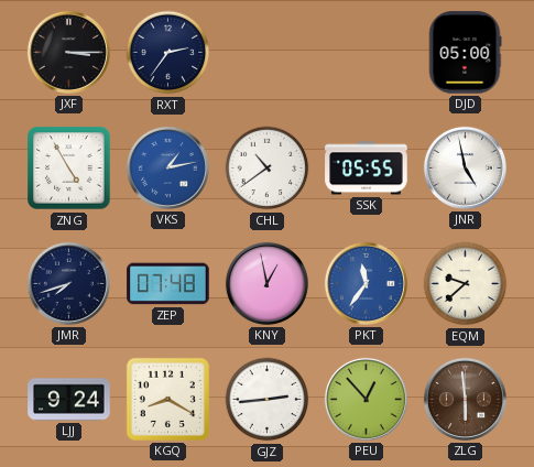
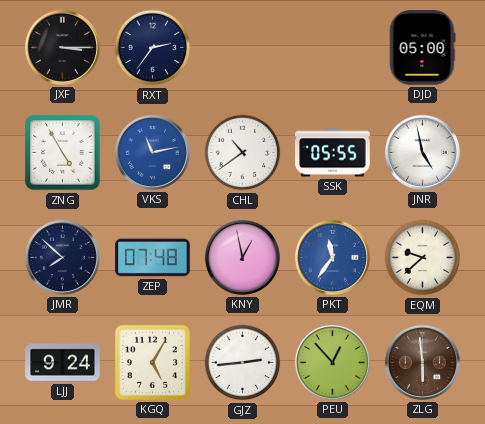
VKS: 1:13 -> 11:13 (152, 152)
JMR: 7:42 -> 7:52 (62, 257)
KGQ: 8:20 -> 5:05 (152, 362)
